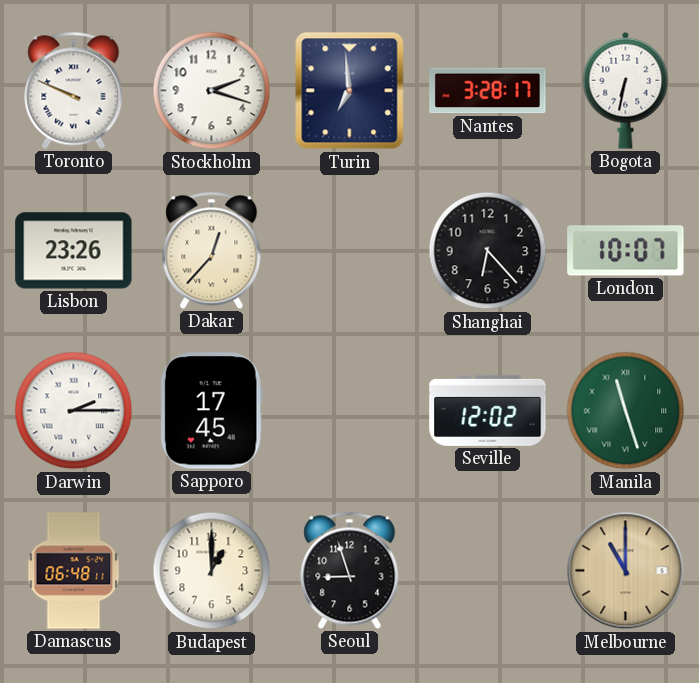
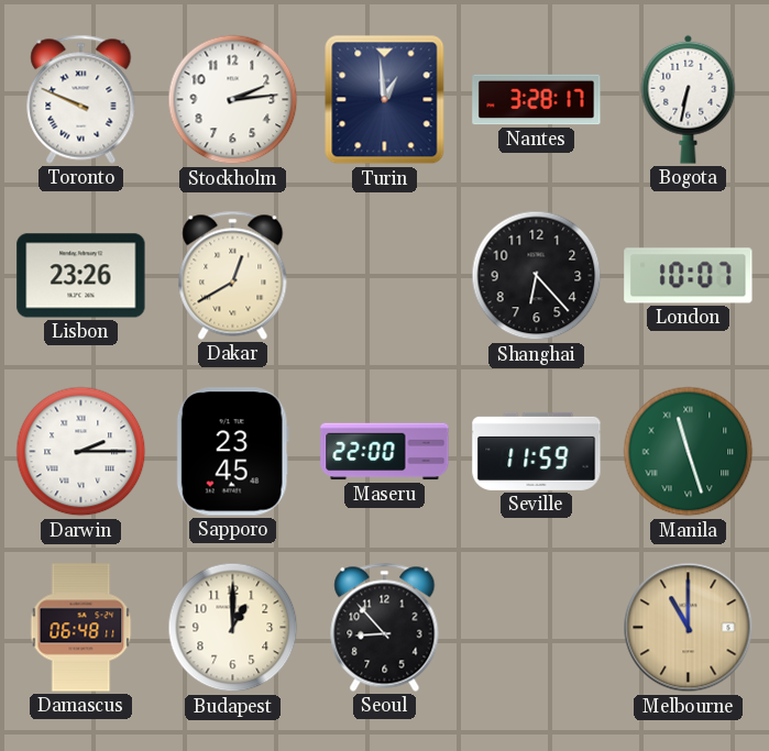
Stockholm: 2:18 -> 2:14 (233, 100)
Turin: 6:59 -> 12:59 (385, 100)
Dakar: 12:37 -> 12:40 (233, 275)
Sapporo: 17:45 -> 23:45 (232, 452)
Maseru: none -> 22:00 (385, 452)
Seville: 12:02 -> 11:59 (537, 451)
Seoul: 8:57 -> 8:53 (385, 627)
